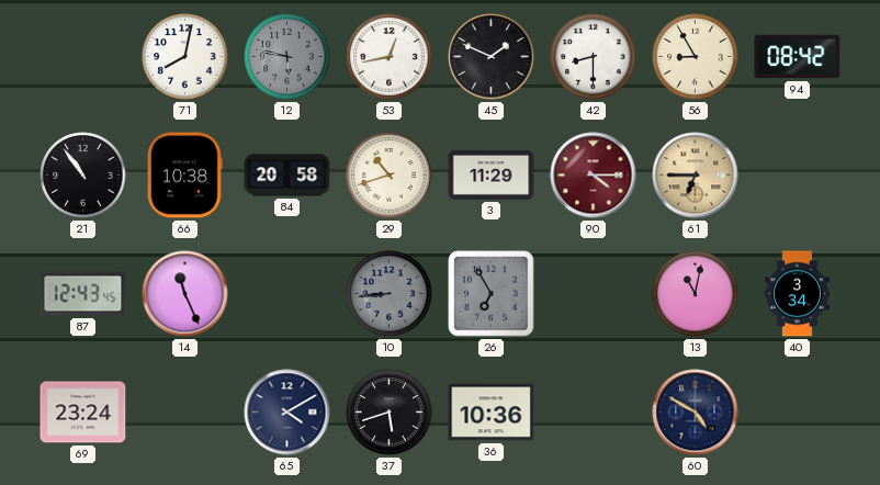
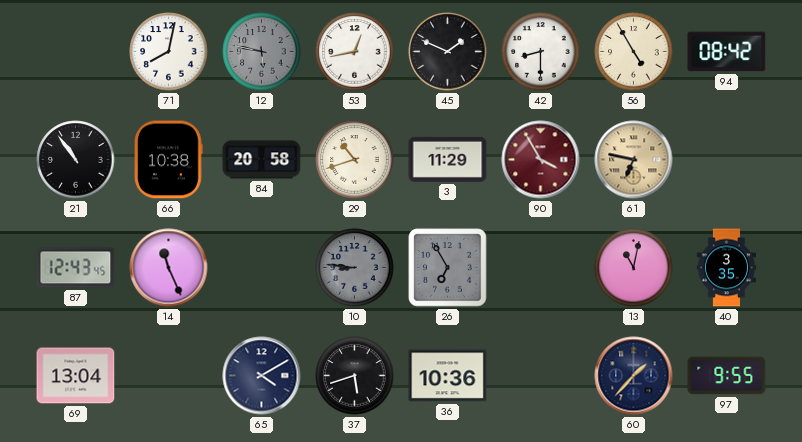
56: 8:55 -> 4:55 (634, 52)
90: 4:15 -> 3:55 (541, 160)
61: 6:45 -> 6:47 (634, 160)
10: 8:44 -> 8:46 (355, 268)
40: 3:34 -> 3:35 (726, 268)
69: 23:24 -> 13:04 (76, 376)
60: 4:50 -> 1:37 (634, 376)
97: none -> 9:55 (727, 376)
